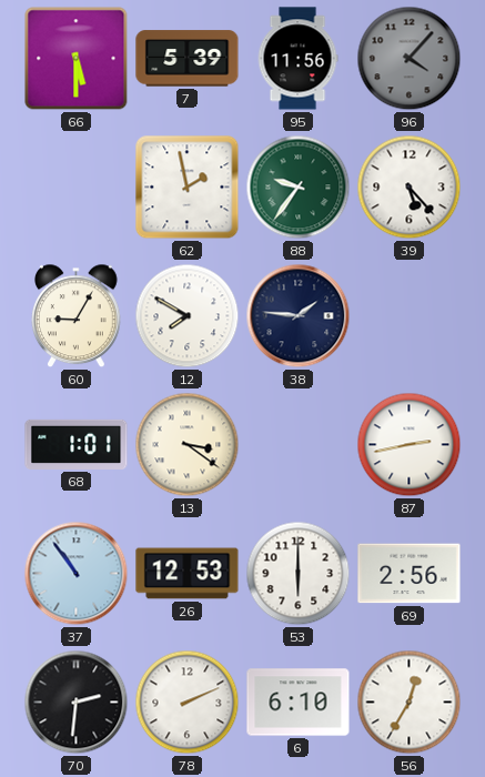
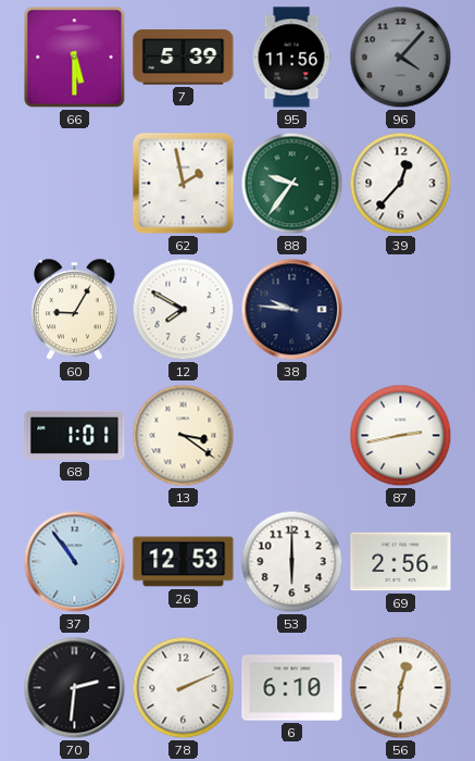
39: 5:23 -> 12:37 (401, 184)
38: 1:46 -> 9:46 (292, 310)
56: 12:35 -> 12:31 (401, 688)
